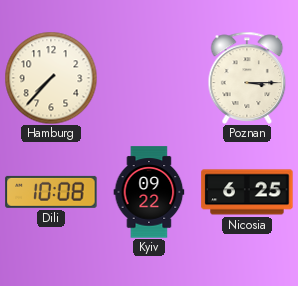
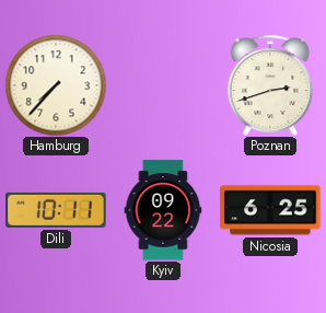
Poznan: 3:15 -> 2:42 (270, 85)
Dili: 10:08 -> 10:11 (56, 210)
